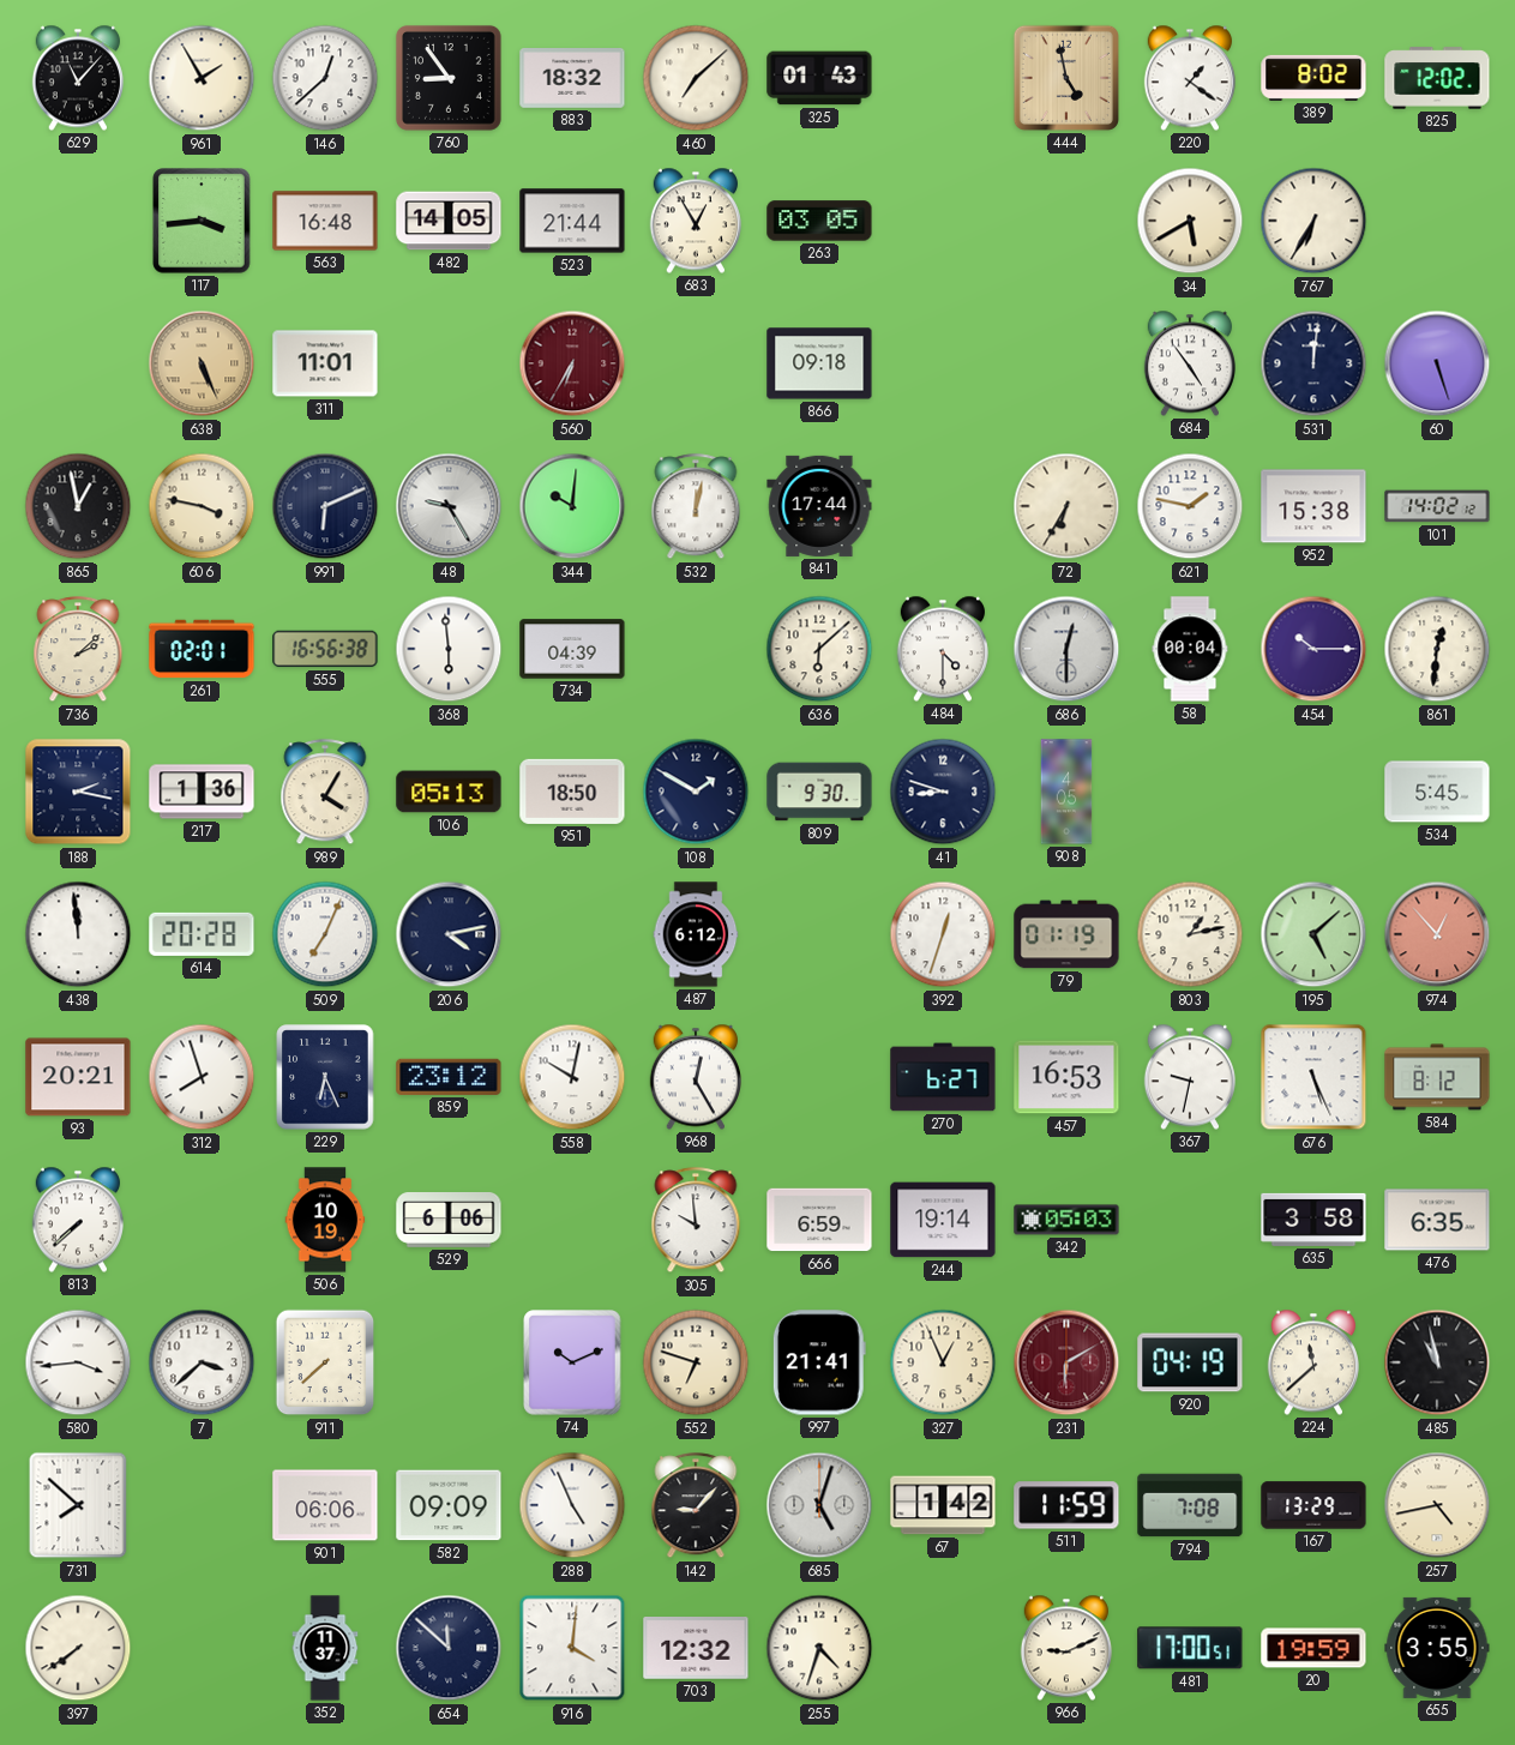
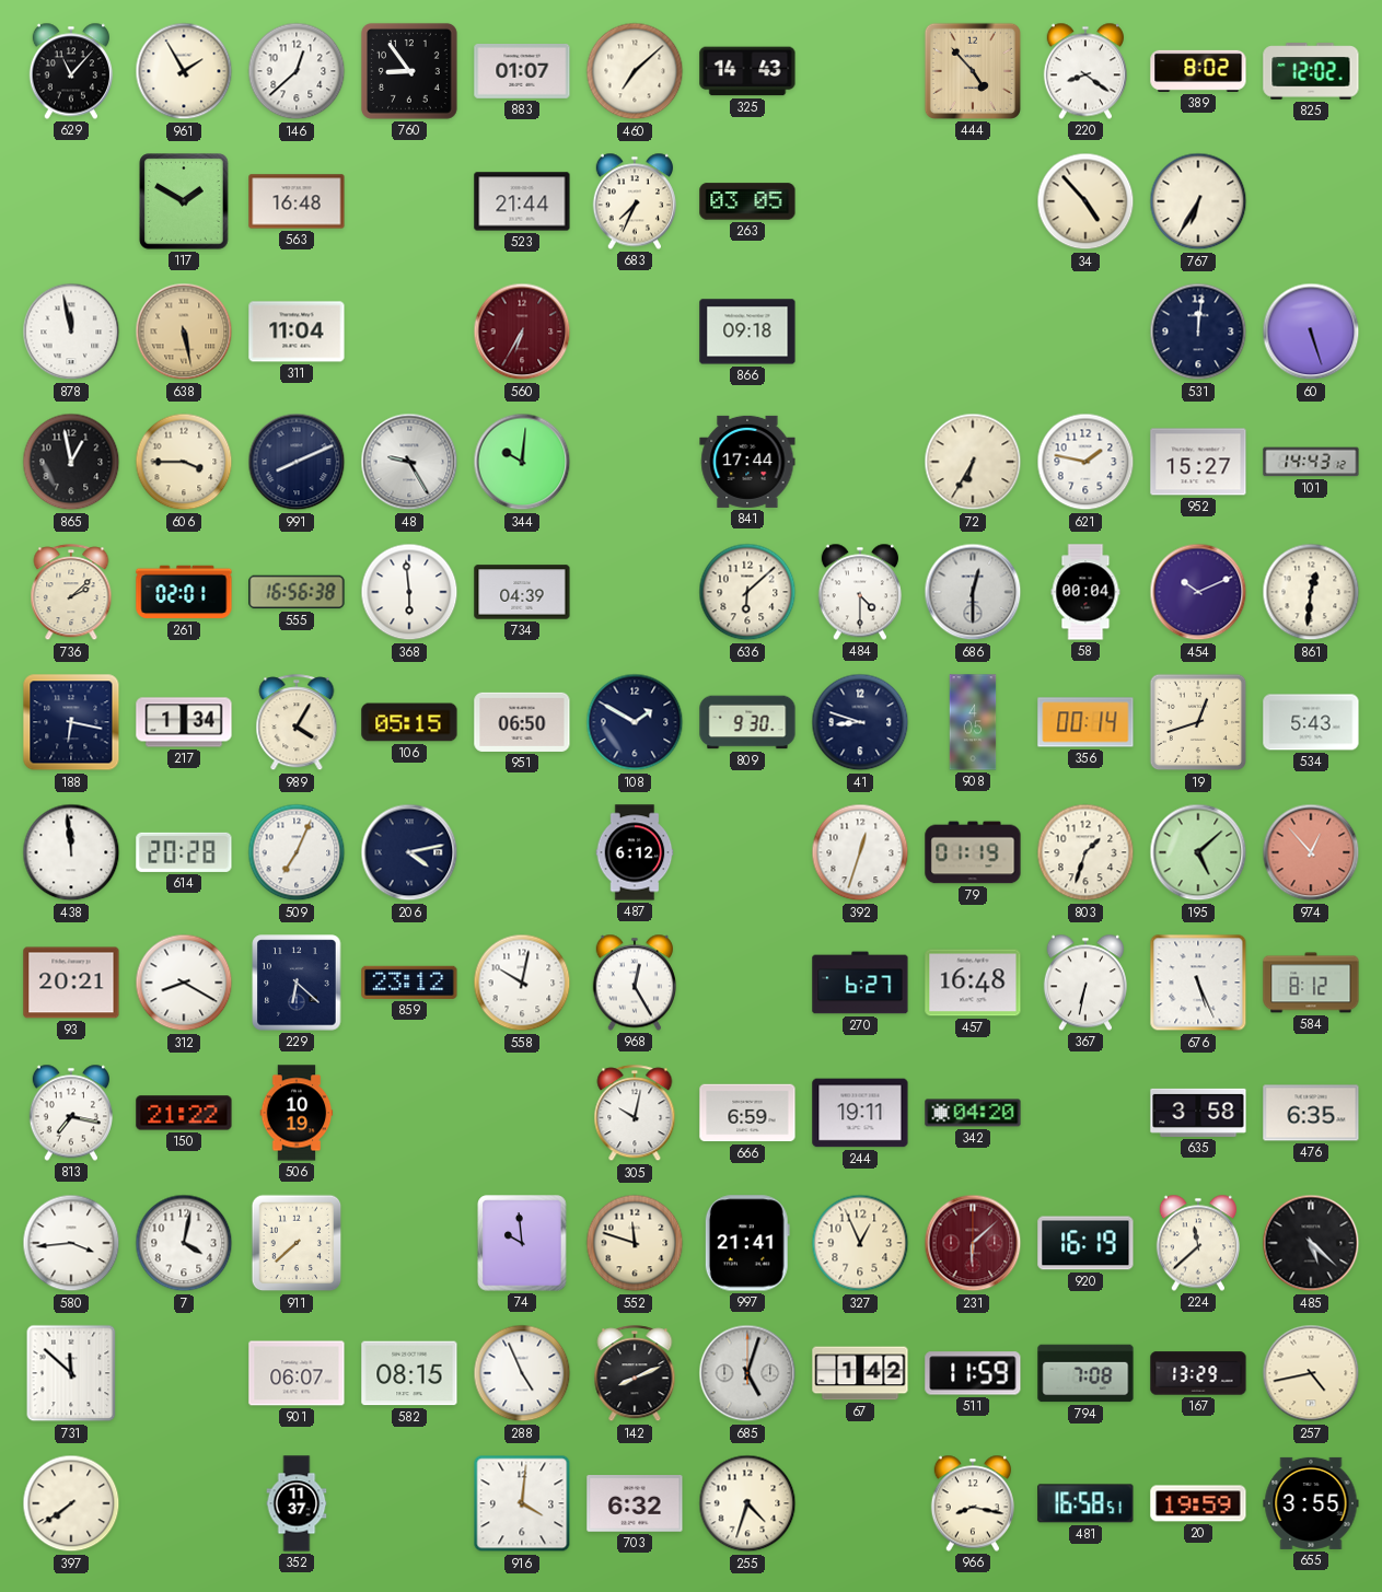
883: 18:32 -> 01:07 (522, 72)
325: 01:43 -> 14:43 (747, 71)
444: 4:58 -> 4:53 (973, 71)
220: 1:21 -> 8:21 (1084, 71)
117: 3:44 -> 1:50 (184, 201)
482: 14:05 -> none (449, 221)
683: 12:55 -> 7:34 (634, 201)
34: 5:40 -> 4:53 (1085, 201)
878: none -> 11:58 (71, 332)
638: 5:26 -> 5:28 (184, 332)
311: 11:01 -> 11:04 (297, 332)
684: 4:54 -> none (1189, 363)
606: 3:47 -> 3:45 (184, 462)
991: 6:11 -> 8:11 (297, 462)
532: 12:02 -> none (696, 507)
952: 15:38 -> 15:27 (1198, 462)
101: 14:02 -> 14:43 (1311, 462)
454: 10:15 -> 10:11 (1198, 592)
188: 2:17 -> 6:17 (71, 722)
217: 1:36 -> 1:34 (184, 722)
106: 05:13 -> 05:15 (409, 722)
951: 18:50 -> 06:50 (522, 722)
356: none -> 00:14 (1085, 722)
19: none -> 12:42 (1198, 722)
534: 5:45 -> 5:43 (1311, 722)
803: 1:13 -> 1:33 (1085, 852)
312: 7:57 -> 8:20 (184, 983)
229: 6:26 -> 6:22 (297, 983)
457: 16:53 -> 16:48 (973, 983)
367: 9:32 -> 6:32 (1084, 983)
813: 7:38 -> 7:17 (70, 1113)
150: none -> 21:22 (184, 1113)
529: 6:06 -> none (449, 1221)
305: 9:59 -> 10:02 (635, 1114)
244: 19:14 -> 19:11 (860, 1113)
342: 05:03 -> 04:20 (973, 1113)
7: 3:38 -> 4:02 (184, 1243)
74: 10:11 -> 9:59 (522, 1243)
552: 6:48 -> 11:48 (635, 1243)
231: 6:10 -> 6:08 (973, 1243)
920: 04:19 -> 16:19 (1085, 1243)
485: 10:58 -> 5:22 (1311, 1243)
731: 7:52 -> 11:52 (71, 1373)
901: 06:06 -> 06:07 (297, 1373)
582: 09:09 -> 08:15 (409, 1373)
142: 9:07 -> 8:11 (635, 1374)
654: 11:52 -> none (449, 1648)
703: 12:32 -> 6:32 (635, 1503)
966: 9:11 -> 8:17 (972, 1503)
481: 17:00 -> 16:58 (1085, 1503)
